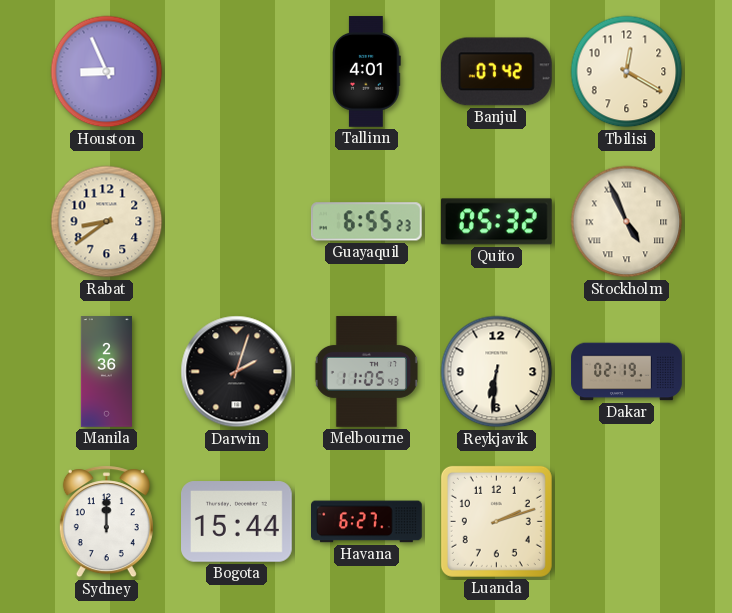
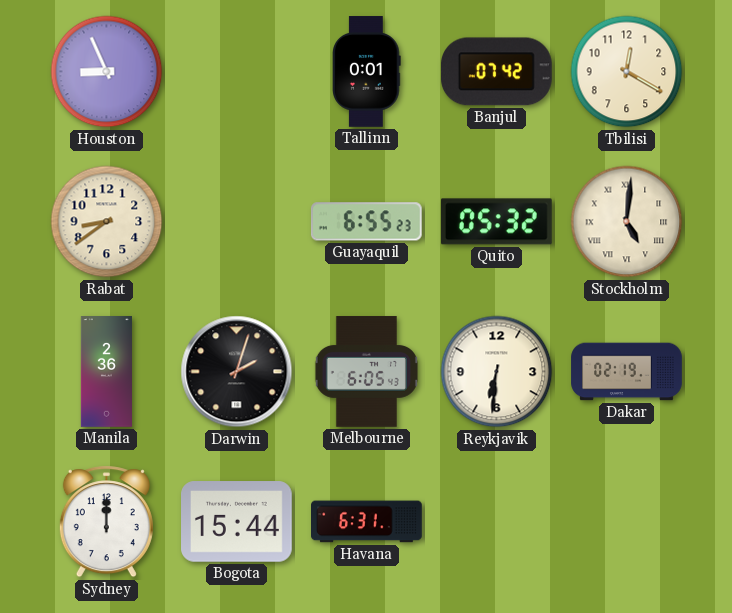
Tallinn: 4:01 -> 0:01 (367, 72)
Stockholm: 4:56 -> 5:01 (627, 222)
Melbourne: 11:05 -> 6:05 (366, 372)
Havana: 6:27 -> 6:31 (367, 522)
Luanda: 2:12 -> none (496, 521)
